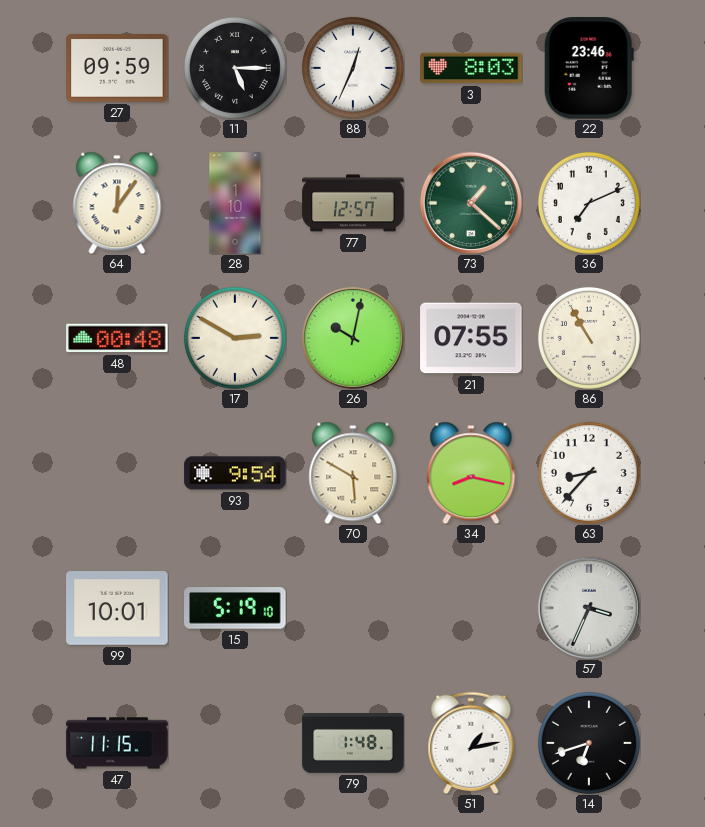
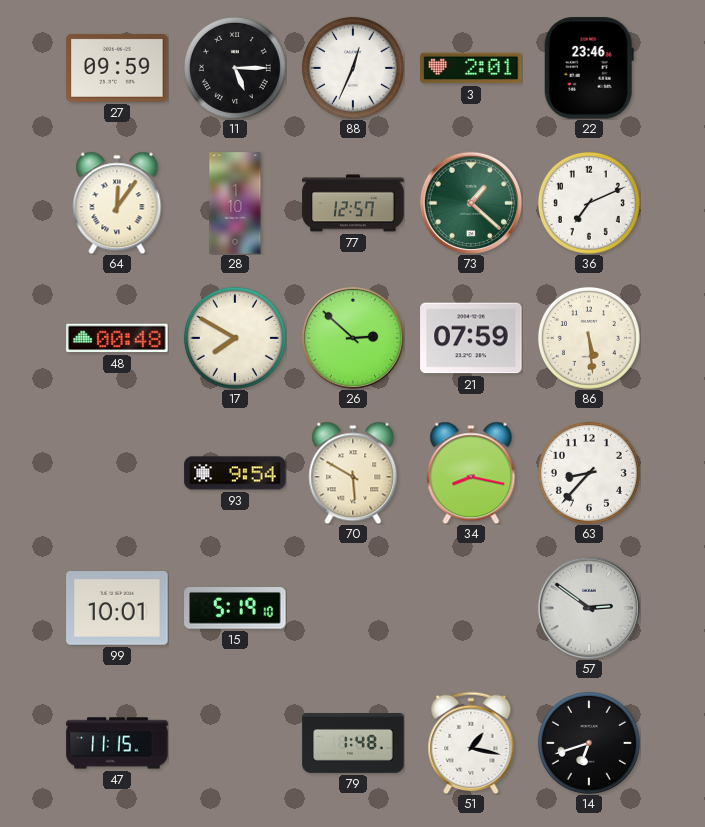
3: 8:03 -> 2:01 (471, 68)
17: 2:50 -> 7:50 (235, 338)
26: 10:02 -> 2:52 (352, 337)
21: 07:55 -> 07:59 (471, 338)
86: 10:55 -> 5:29 (589, 338)
57: 3:34 -> 2:51 (588, 607)
51: 1:13 -> 1:17 (471, 742)
